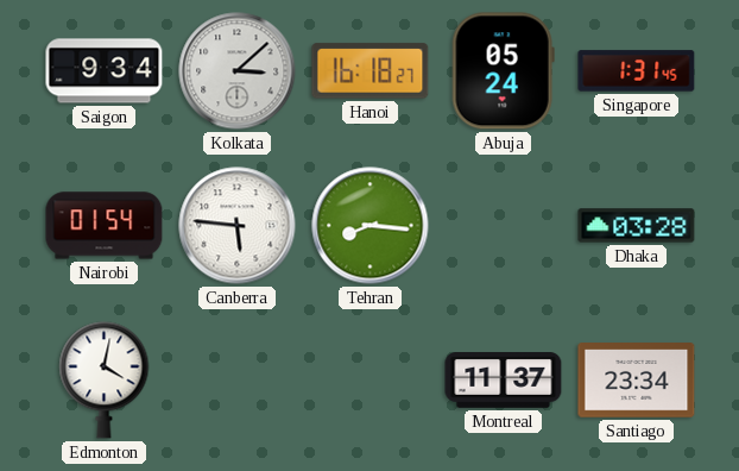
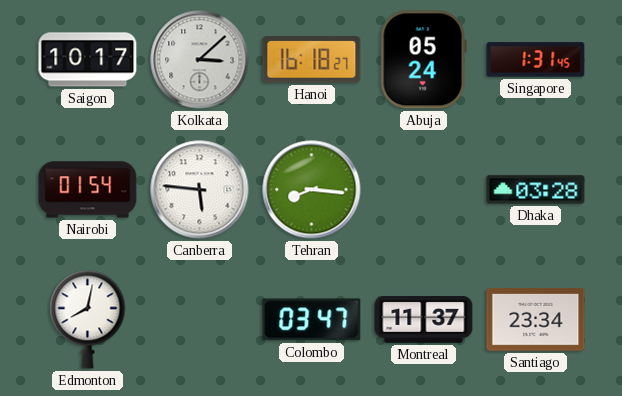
Saigon: 9:34 -> 10:17 (88, 60)
Edmonton: 4:02 -> 8:02 (88, 320)
Colombo: none -> 03:47 (312, 320)
